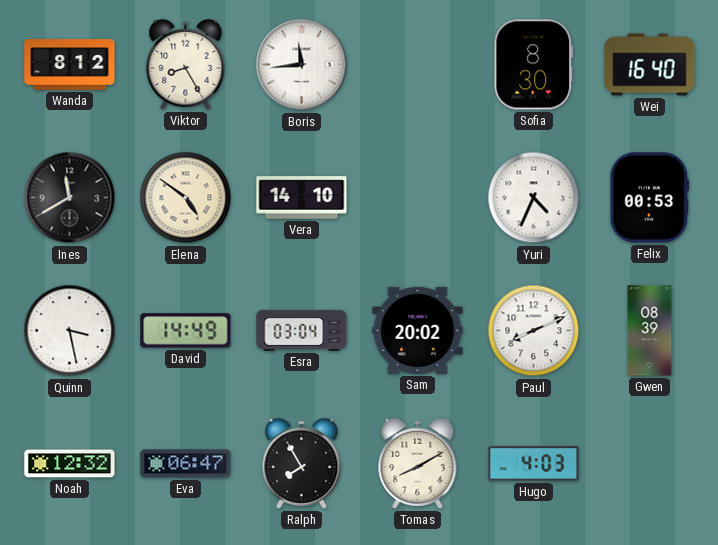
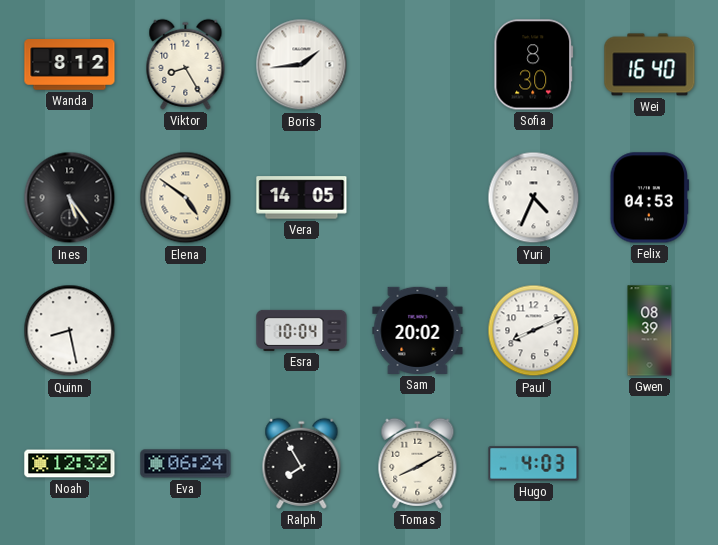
Boris: 11:44 -> 1:44 (302, 65)
Ines: 11:40 -> 5:24 (70, 198)
Vera: 14:10 -> 14:05 (302, 198)
Felix: 00:53 -> 04:53 (650, 198)
Quinn: 3:28 -> 8:28 (70, 331)
David: 14:49 -> none (186, 331)
Esra: 03:04 -> 10:04 (302, 330)
Eva: 06:47 -> 06:24 (186, 464)
